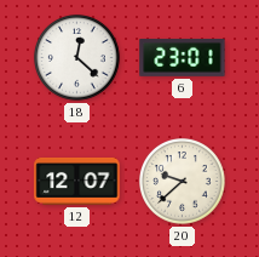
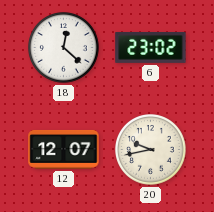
6: 23:01 -> 23:02 (151, 47)
20: 9:38 -> 9:43 (151, 150)
